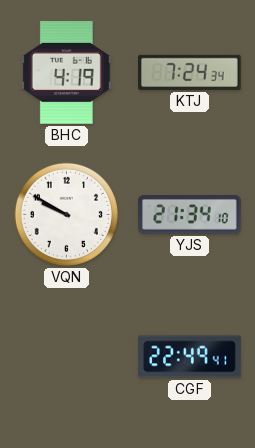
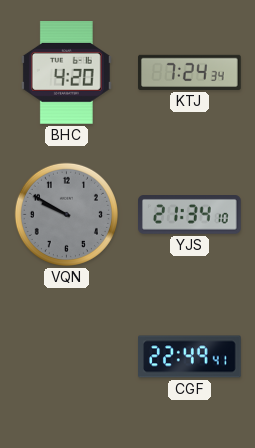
BHC: 4:19 -> 4:20 (66, 73)
VQN dial: white -> grey (66, 214)
